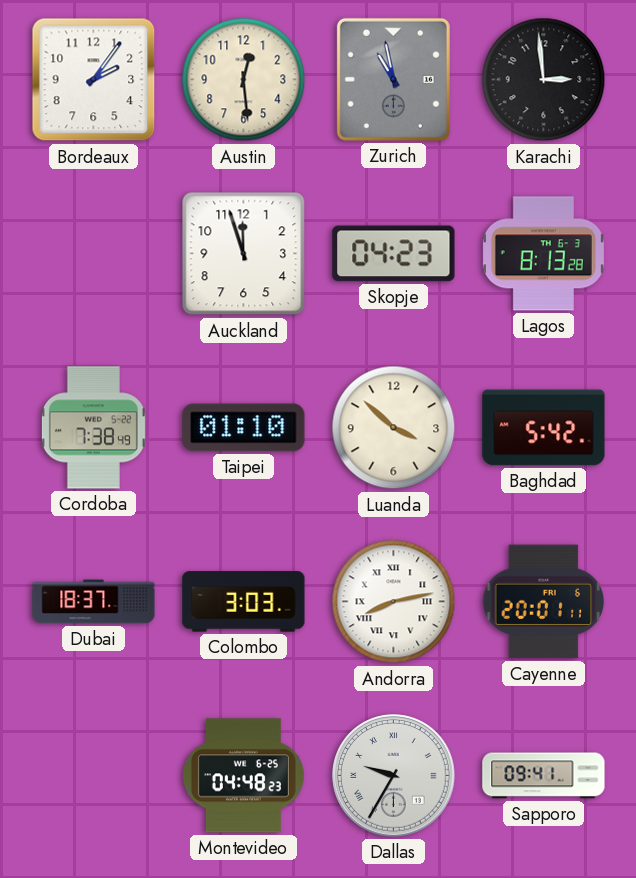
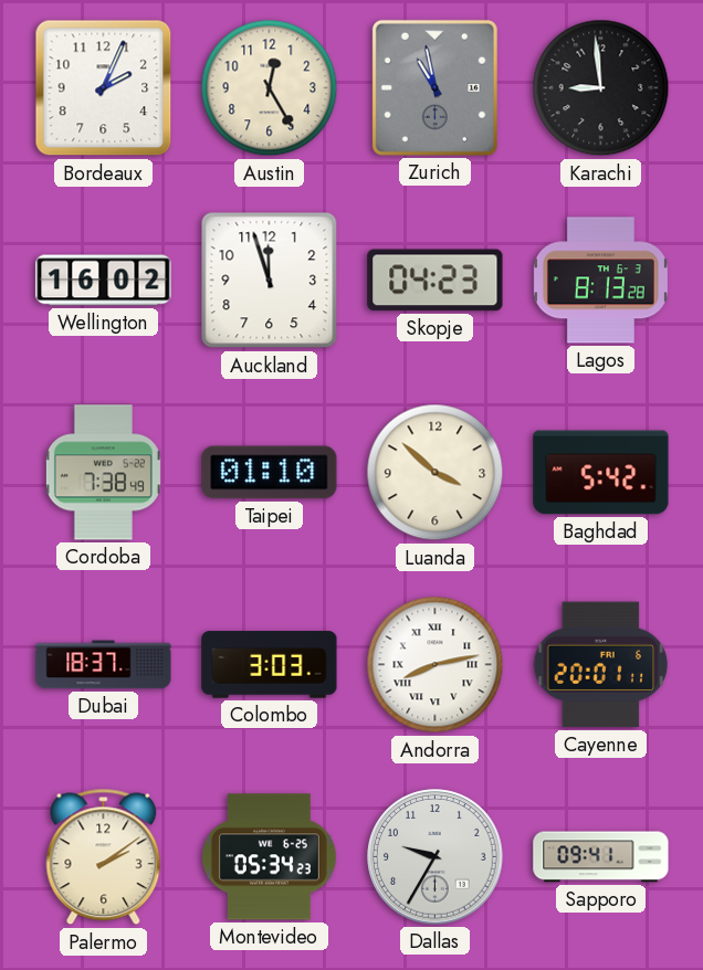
Bordeaux: 2:06 -> 2:04 (104, 88)
Austin: 12:29 -> 12:25 (270, 88)
Karachi: 2:59 -> 8:59 (601, 88)
Wellington: none -> 16:02 (104, 281)
Palermo: none -> 2:09 (104, 857)
Montevideo: 04:48 -> 05:34 (269, 857)
Dallas numerals: Roman -> Arabic (436, 857)
